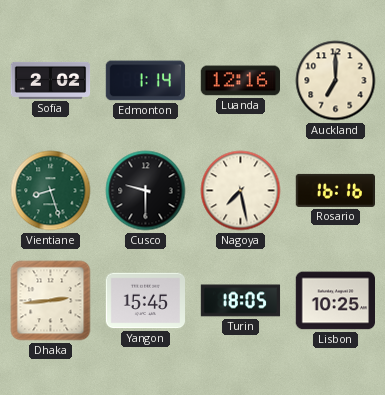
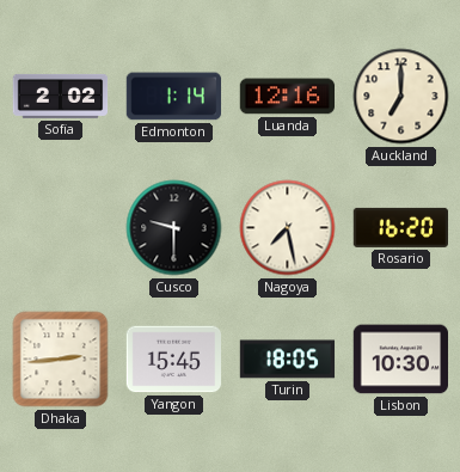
Vientiane: 8:27 -> none (51, 191)
Rosario: 16:16 -> 16:20 (400, 227)
Lisbon: 10:25 -> 10:30 (401, 360)
